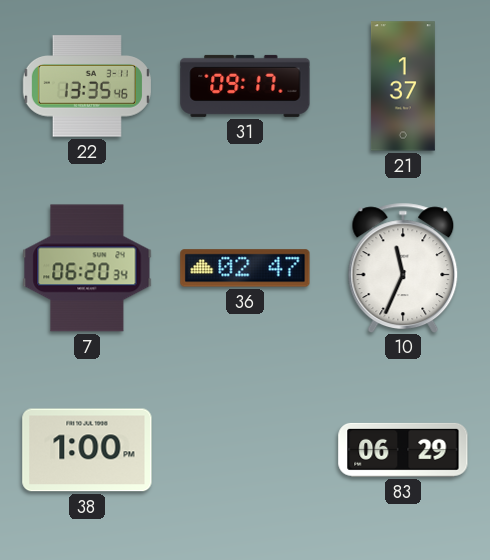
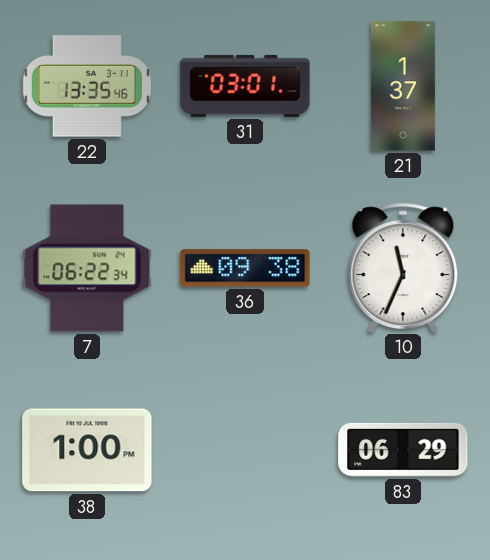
31: 09:17 -> 03:01 (245, 86)
7: 06:20 -> 06:22 (87, 268)
36: 02:47 -> 09:38 (245, 268)
